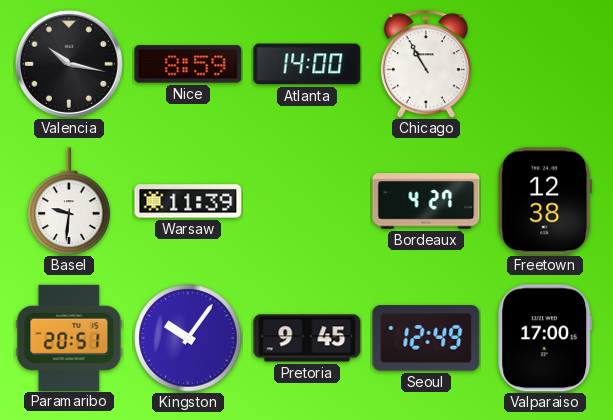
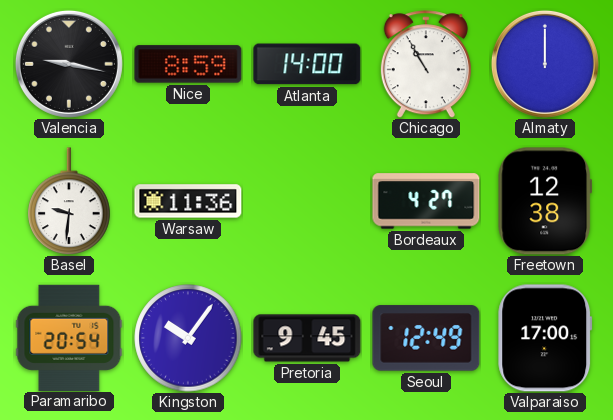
Valencia: 10:17 -> 9:17 (69, 64)
Almaty: none -> 12:00 (545, 64)
Warsaw: 11:39 -> 11:36 (188, 201)
Paramaribo: 20:51 -> 20:54 (69, 337)
